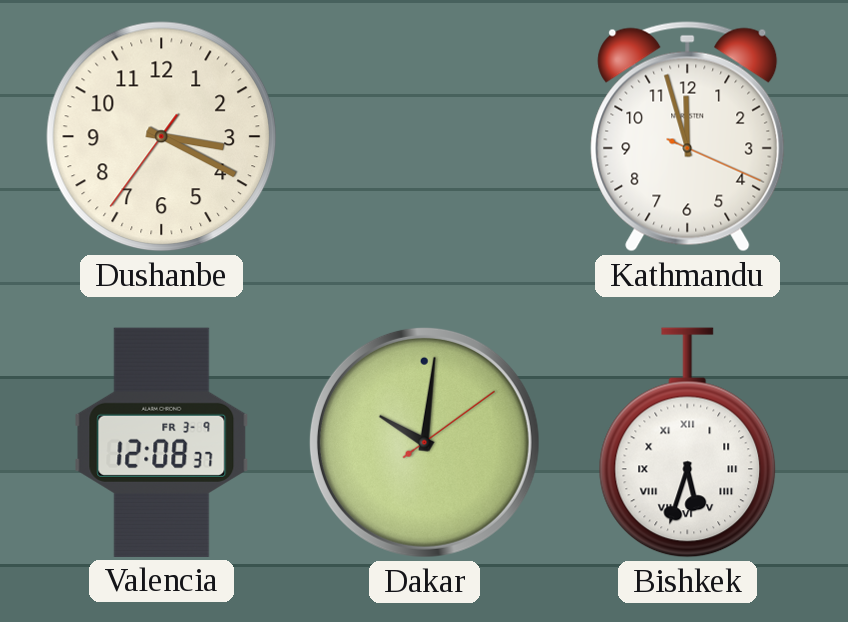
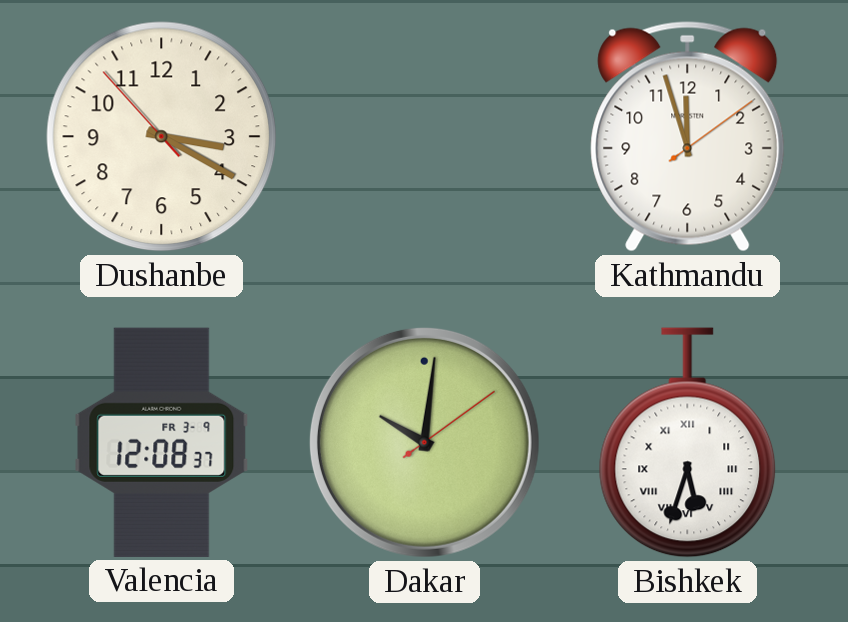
Dushanbe: 3:19:36 -> 3:19:53 (162, 137)
Kathmandu: 11:57:19 -> 11:57:09 (688, 137)
